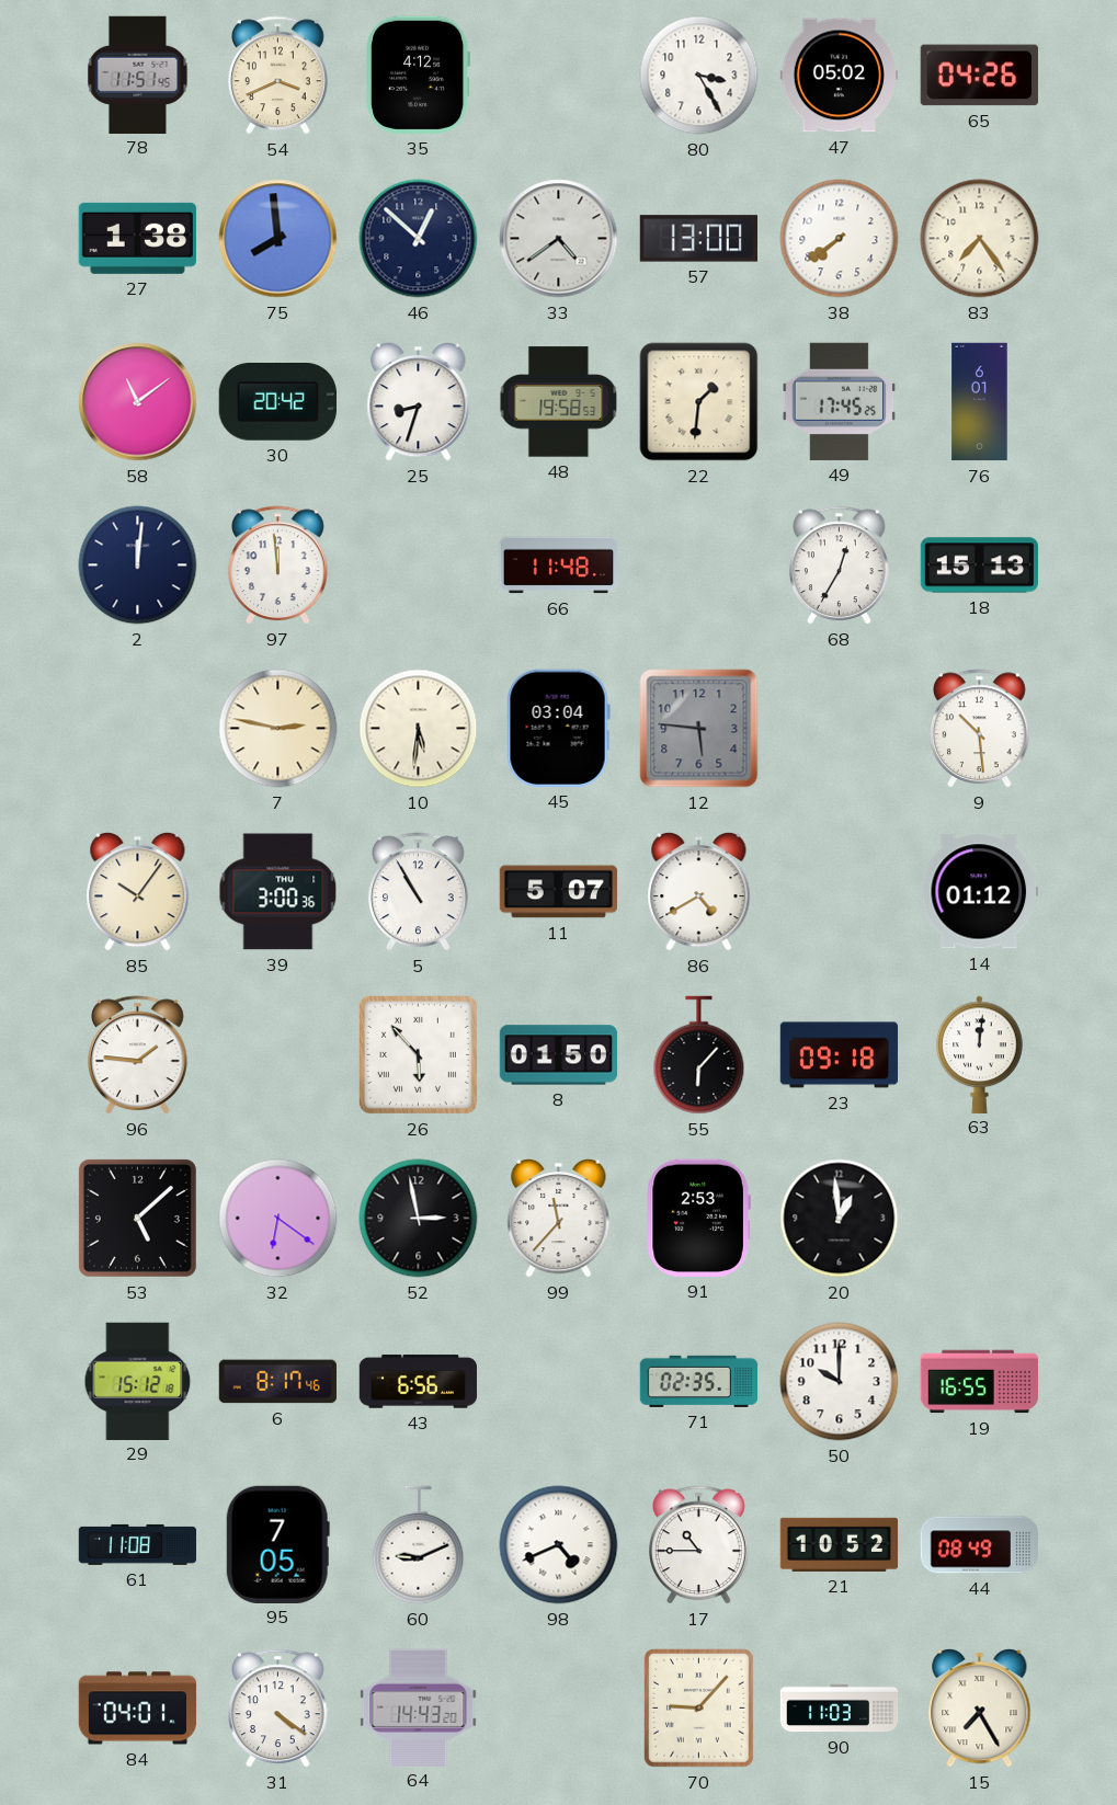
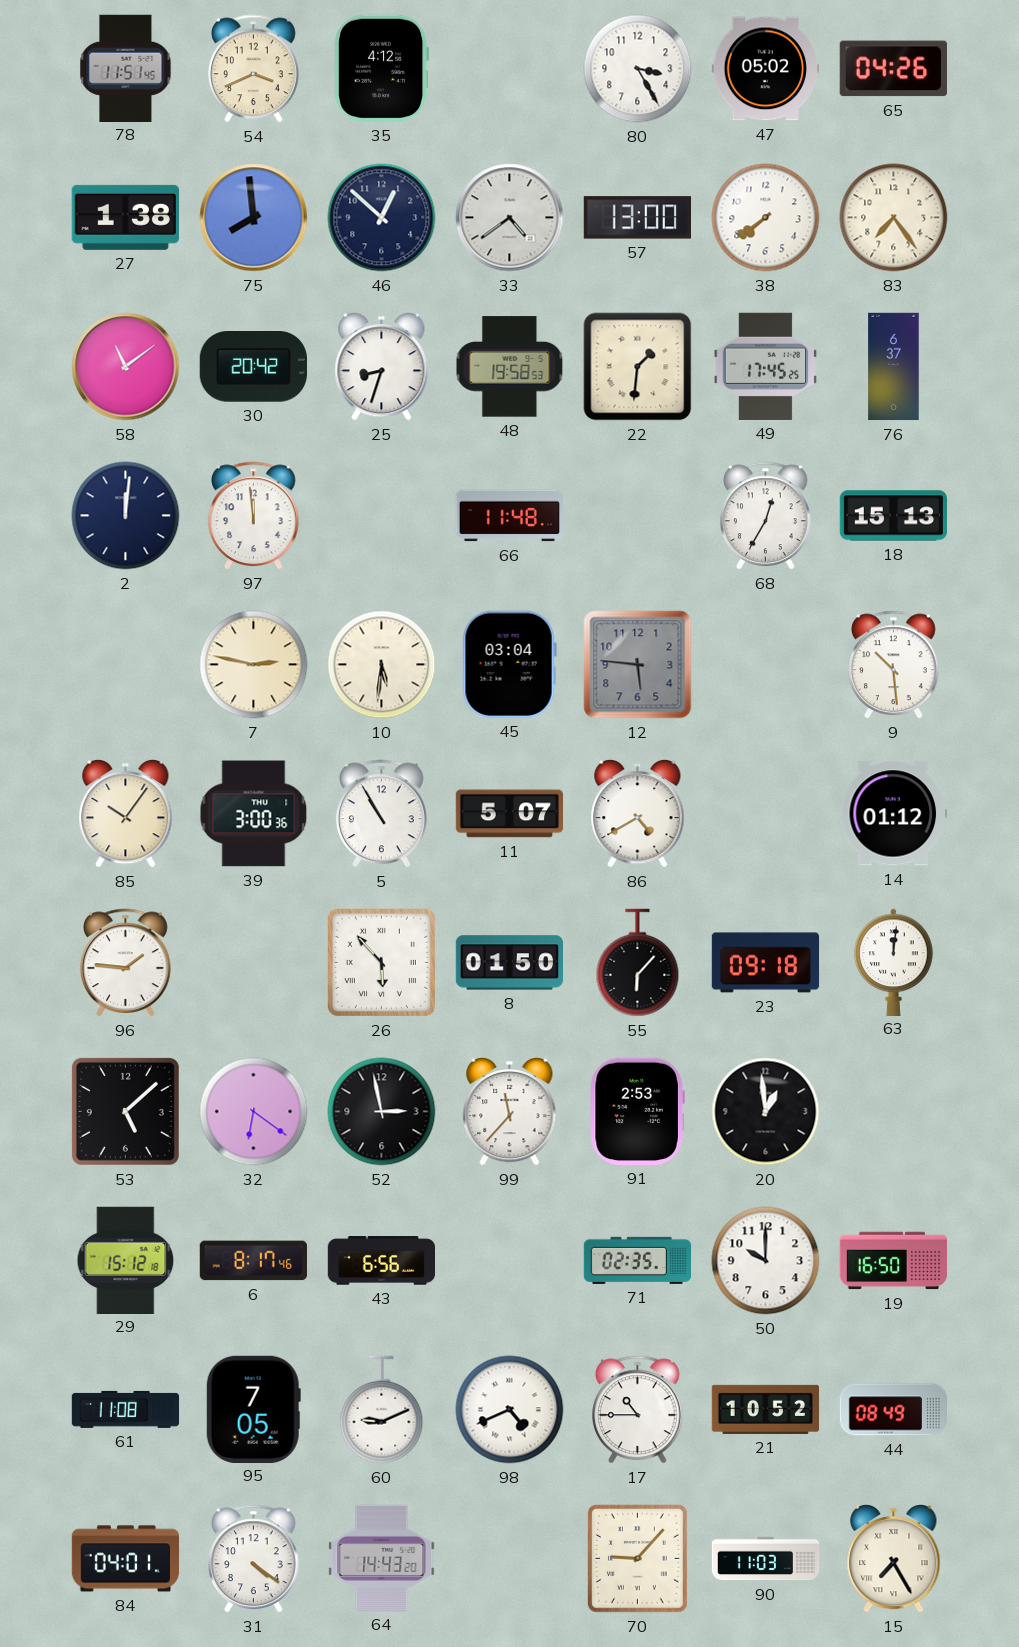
76: 6:01 -> 6:37 (894, 367)
19: 16:55 -> 16:50 (894, 1261)
